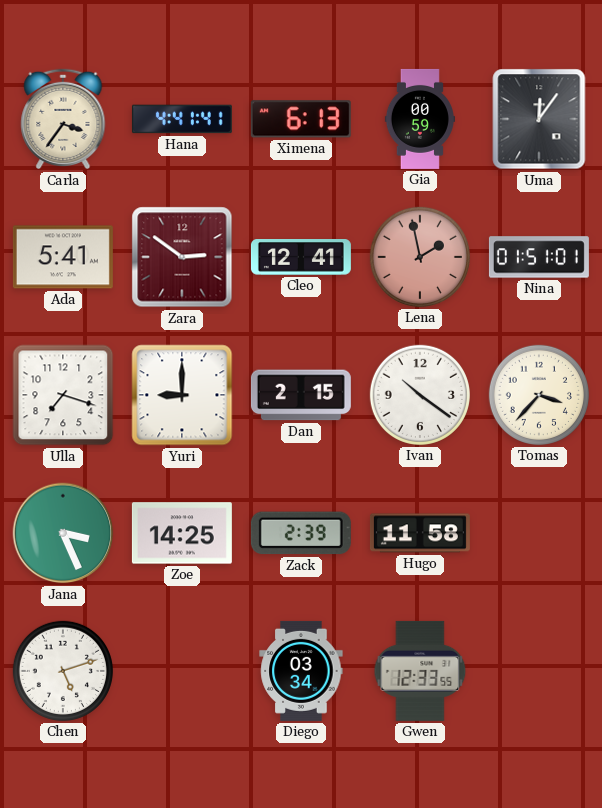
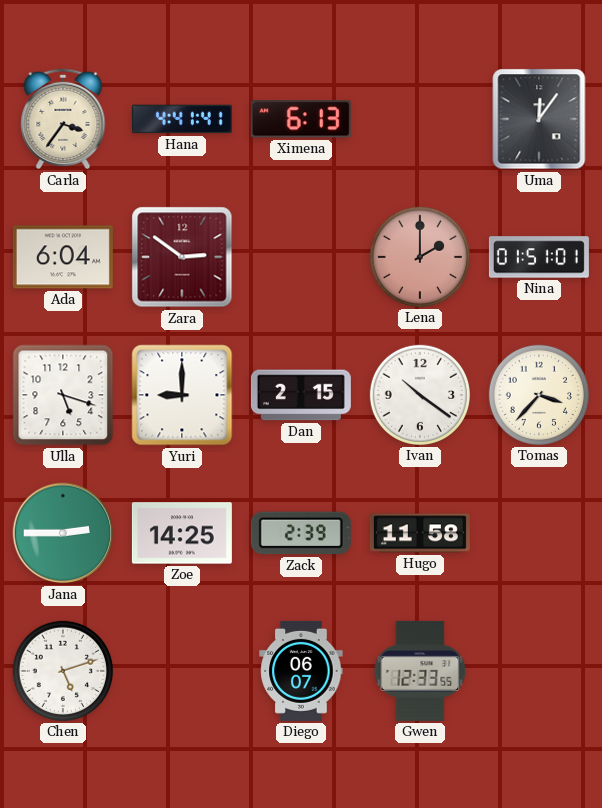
Gia: 00:59 -> none (420, 119)
Ada: 5:41 -> 6:04 (63, 257)
Cleo: 12:41 -> none (301, 258)
Lena: 1:58 -> 2:00 (420, 257)
Ulla: 7:18 -> 5:18 (63, 395)
Jana: 3:26 -> 2:45 (63, 533)
Diego: 03:34 -> 06:07 (301, 671)
